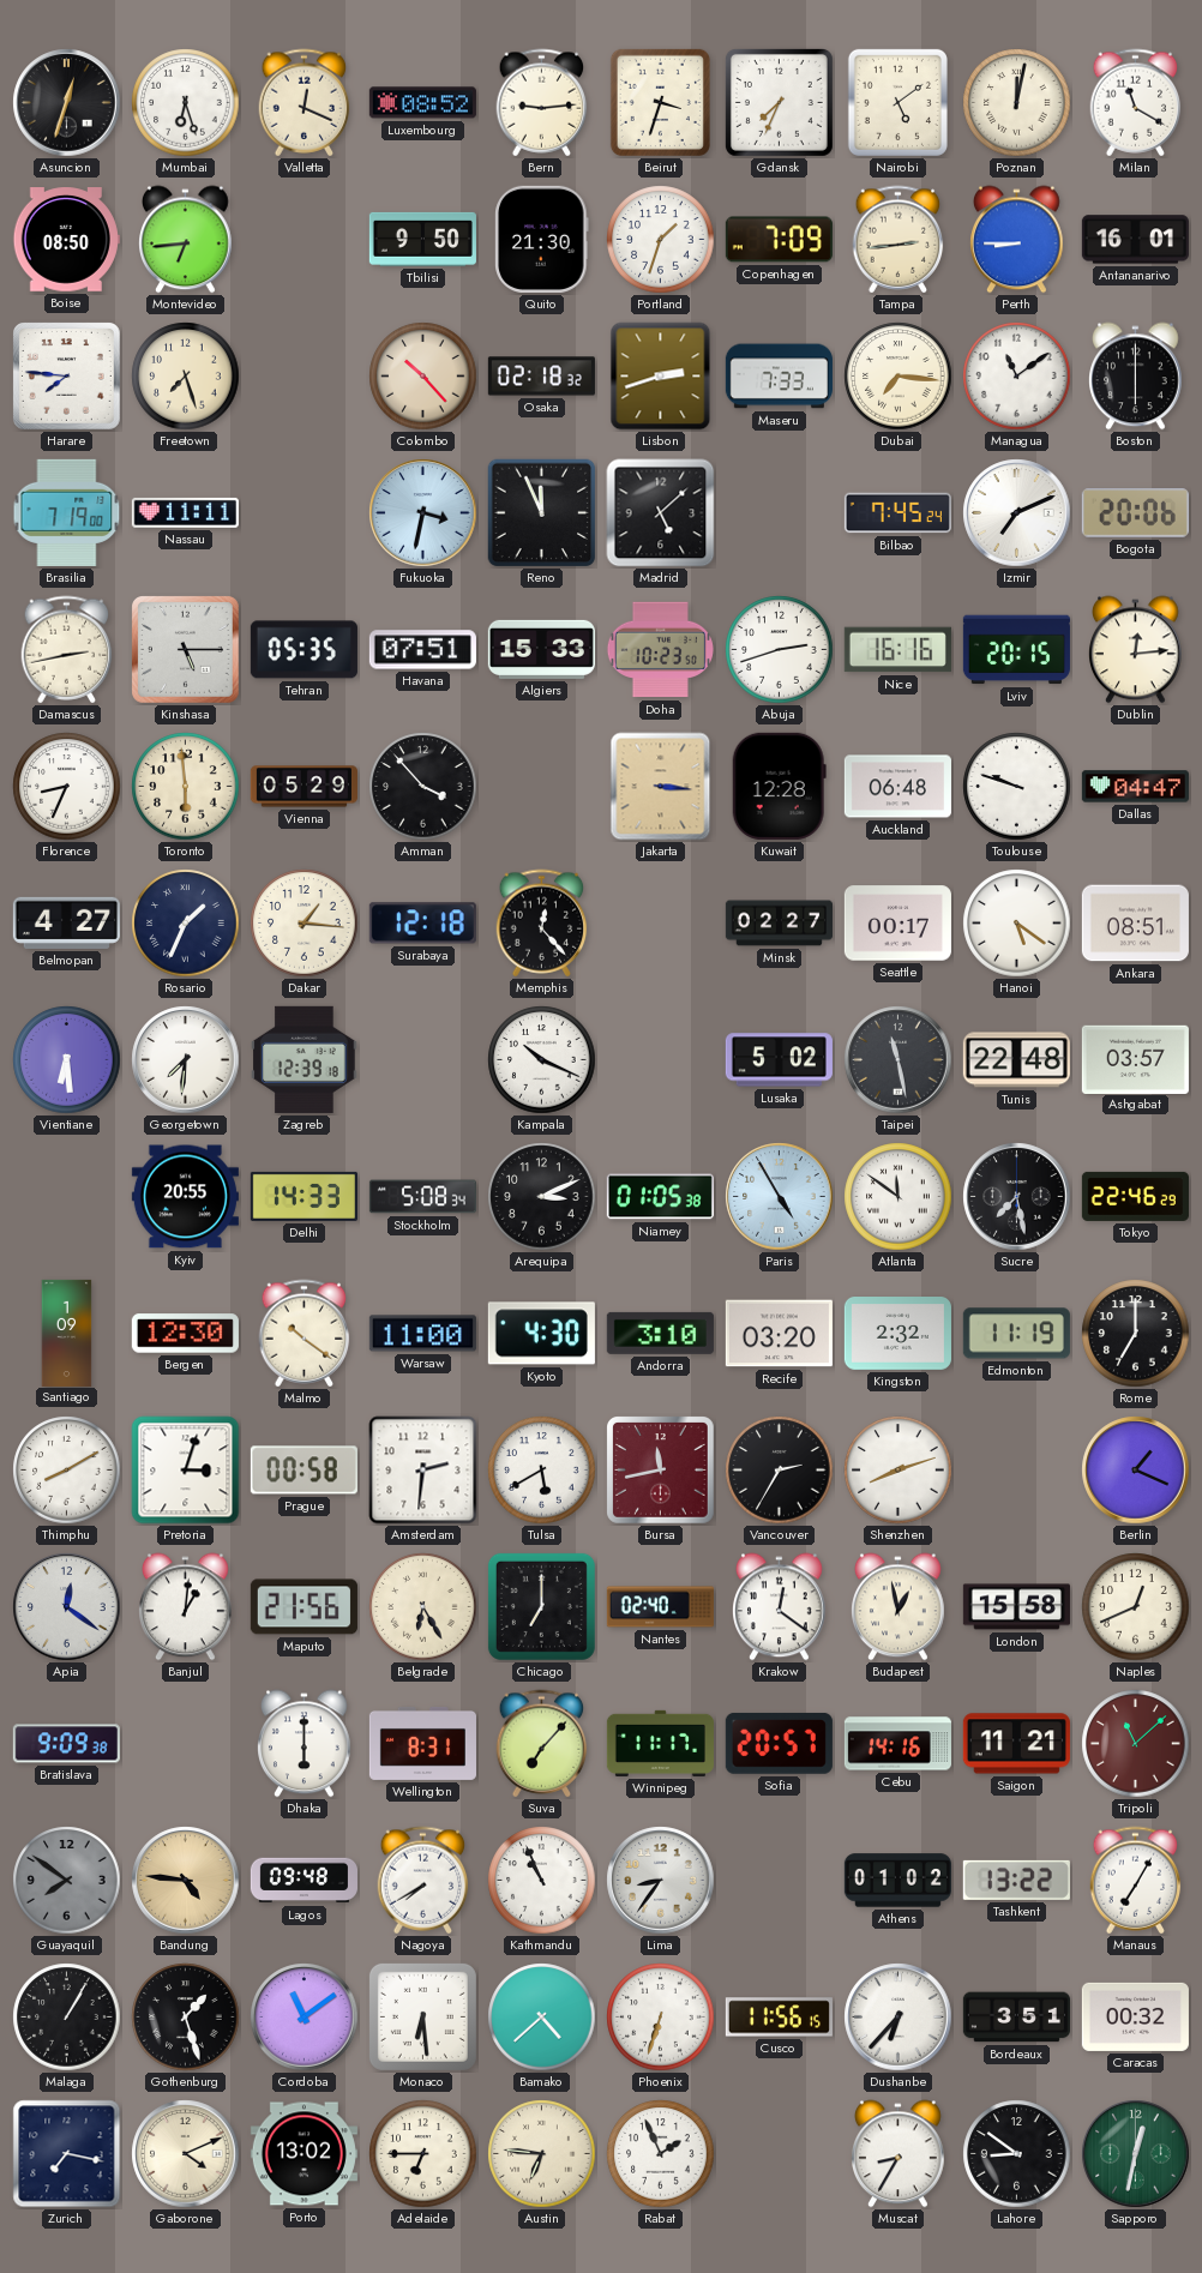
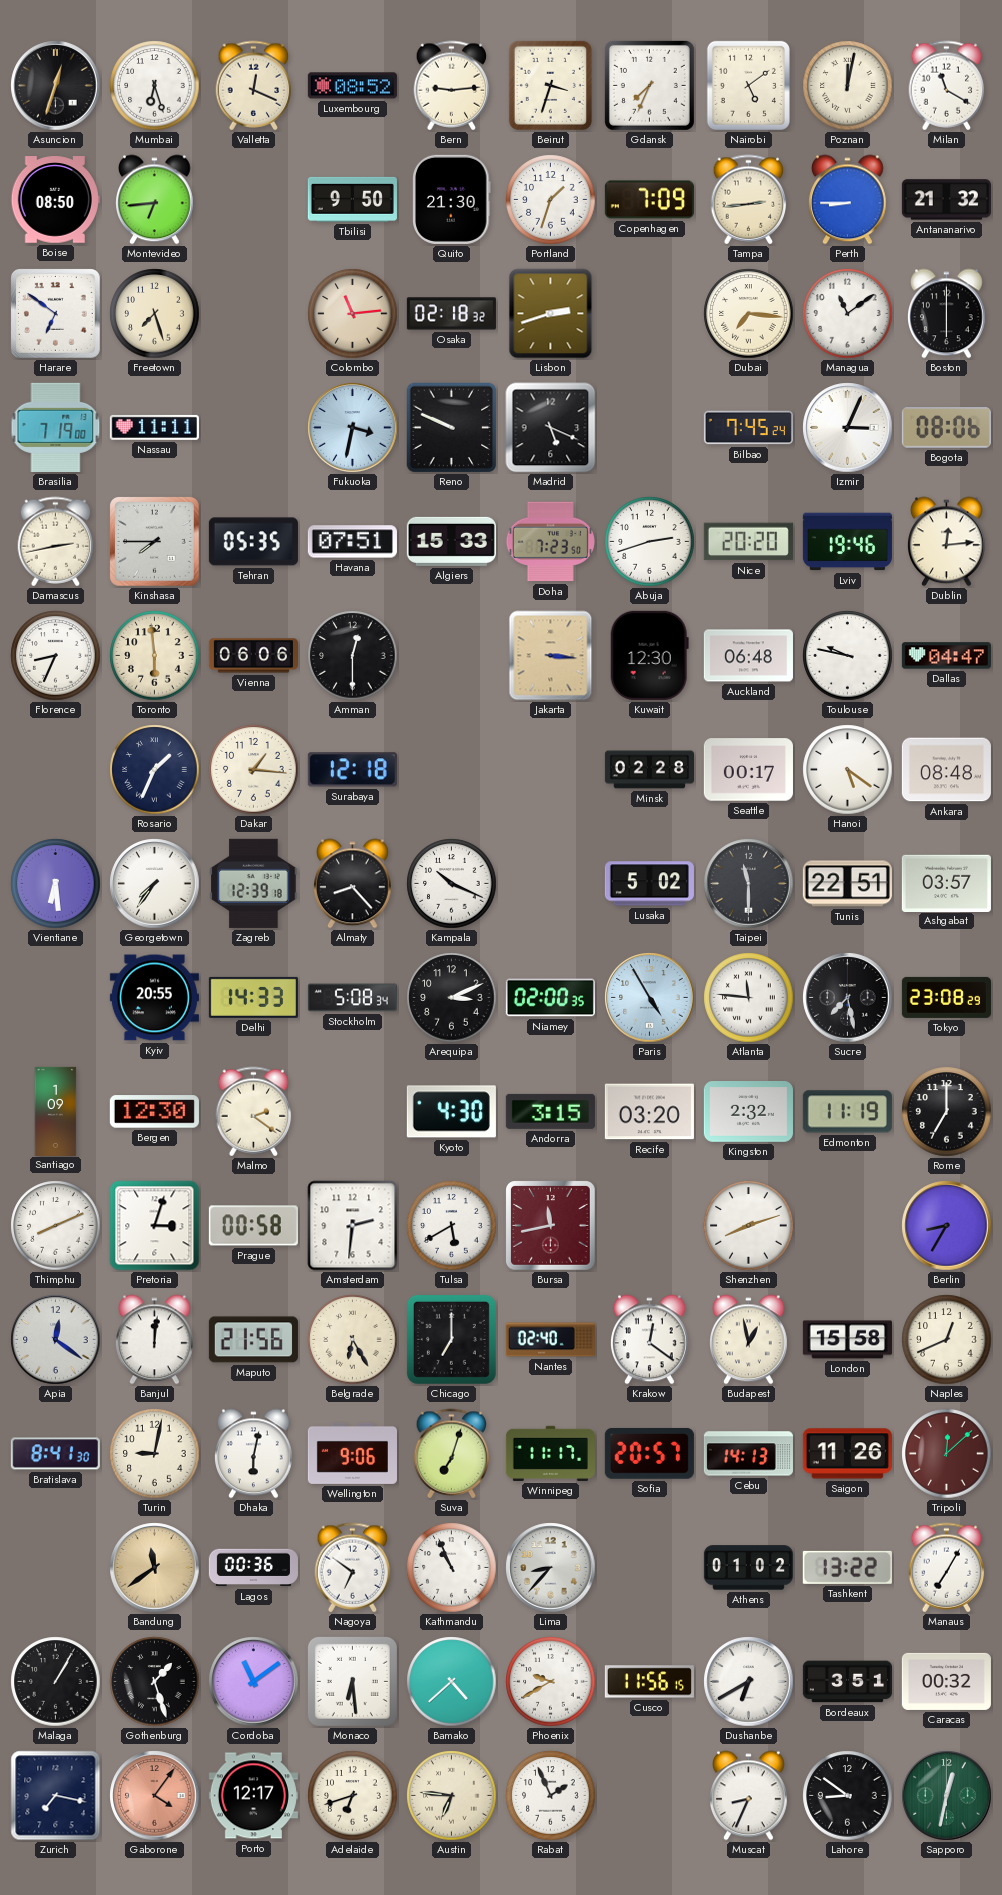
Antananarivo: 16:01 -> 21:32 (946, 200)
Harare: 7:46 -> 6:51 (56, 314)
Colombo: 10:23 -> 11:14 (353, 314)
Maseru: 7:33 -> none (779, 377)
Reno: 11:56 -> 9:49 (452, 428)
Madrid: 5:08 -> 5:19 (551, 428)
Izmir: 7:11 -> 3:04 (848, 428)
Bogota: 20:06 -> 08:06 (946, 428)
Kinshasa: 5:15 -> 7:45 (155, 542)
Doha: 10:23 -> 7:23 (550, 542)
Nice: 16:16 -> 20:20 (748, 542)
Lviv: 20:15 -> 19:46 (847, 542)
Vienna: 05:29 -> 06:06 (253, 656)
Amman: 3:53 -> 12:30 (353, 656)
Kuwait: 12:28 -> 12:30 (649, 655)
Toulouse: 9:48 -> 9:47 (848, 656)
Belmopan: 4:27 -> none (66, 922)
Memphis: 12:23 -> none (542, 924)
Minsk: 02:27 -> 02:28 (649, 770)
Ankara: 08:51 -> 08:48 (946, 770)
Georgetown: 7:31 -> 7:36 (155, 884)
Almaty: none -> 8:23 (353, 884)
Taipei: 11:28 -> 11:30 (749, 884)
Tunis: 22:48 -> 22:51 (847, 884)
Niamey: 01:05 -> 02:00 (550, 998)
Atlanta: 11:51 -> 11:46 (749, 998)
Tokyo: 22:46 -> 23:08 (946, 997)
Malmo: 10:21 -> 2:21 (254, 1112)
Warsaw: 11:00 -> none (422, 1334)
Andorra: 3:10 -> 3:15 (550, 1111)
Thimphu: 8:10 -> 8:11 (56, 1226)
Vancouver: 2:35 -> none (780, 1471)
Berlin: 1:19 -> 8:35 (947, 1226)
Banjul: 1:01 -> 12:01 (155, 1340)
Bratislava: 9:09 -> 8:41 (55, 1454)
Turin: none -> 9:02 (155, 1454)
Dhaka: 6:00 -> 6:02 (254, 1454)
Wellington: 8:31 -> 9:06 (352, 1453)
Suva: 7:07 -> 7:03 (452, 1454)
Cebu: 14:16 -> 14:13 (748, 1454)
Saigon: 11:21 -> 11:26 (847, 1454)
Tripoli: 11:08 -> 12:08 (947, 1454)
Guayaquil: 7:51 -> none (67, 1881)
Bandung: 4:46 -> 11:39 (155, 1568)
Lagos: 09:48 -> 00:36 (253, 1568)
Nagoya: 7:40 -> 6:51 (353, 1568)
Lima: 8:36 -> 8:37 (551, 1568)
Phoenix: 6:33 -> 9:40 (551, 1682)
Dushanbe: 6:37 -> 6:40 (749, 1682)
Gaborone: 4:11 -> 4:06 (155, 1796)
Gaborone dial: cream -> salmon (155, 1796)
Porto: 13:02 -> 12:17 (253, 1796)
Adelaide: 6:45 -> 6:42 (353, 1796)
Muscat: 8:35 -> 8:34 (749, 1796)
